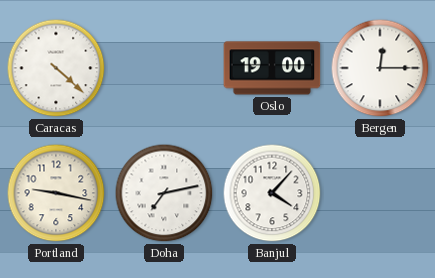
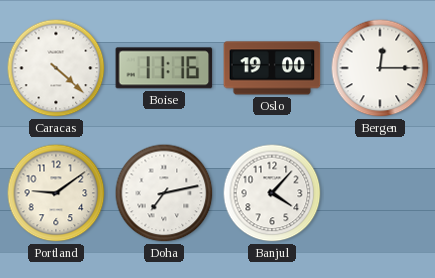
Boise: none -> 11:16 (164, 68)
Portland: 9:17 -> 9:09 (56, 193)
